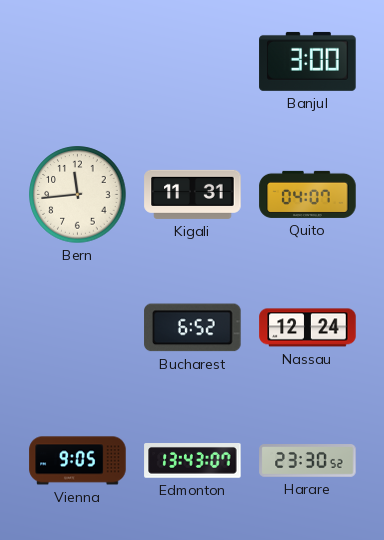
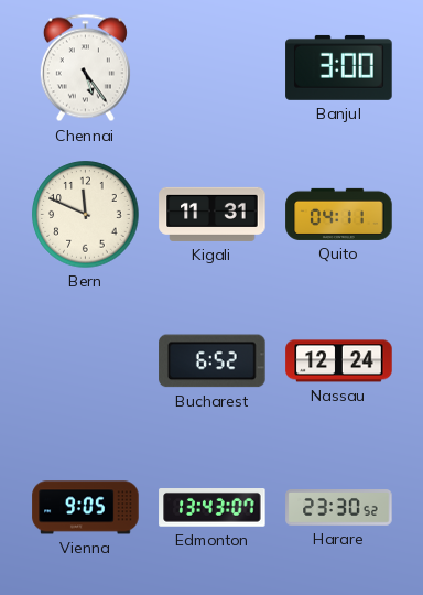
Chennai: none -> 5:24 (85, 68)
Bern: 11:44 -> 11:49 (86, 215)
Quito: 04:07 -> 04:11 (339, 214)
